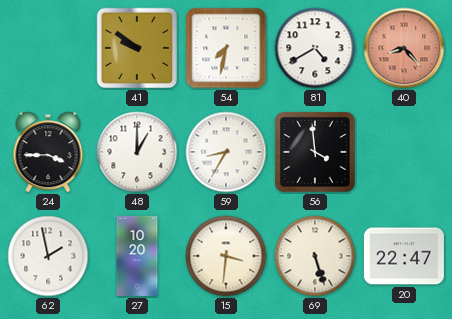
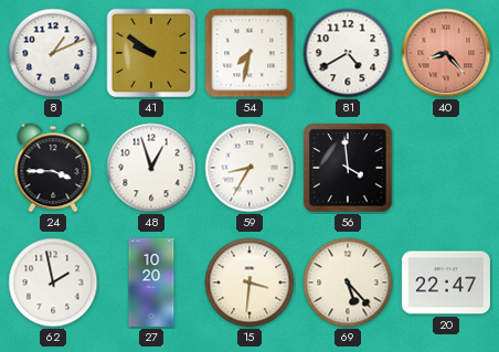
8: none -> 1:11 (53, 53)
48: 1:00 -> 12:57 (151, 168)
69: 5:27 -> 5:23 (348, 282)
